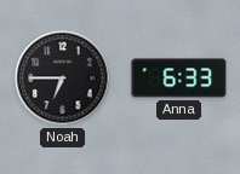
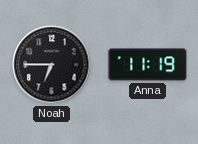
Anna: 6:33 -> 11:19 (148, 65)
